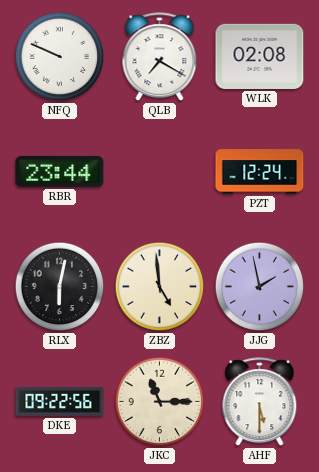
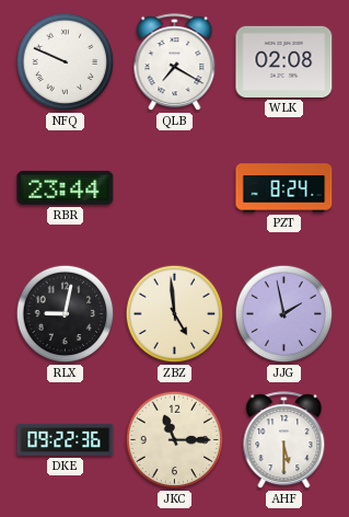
PZT: 12:24 -> 8:24 (284, 188)
RLX: 6:02 -> 9:02 (66, 314)
DKE: 09:22:56 -> 09:22:36 (66, 439)
